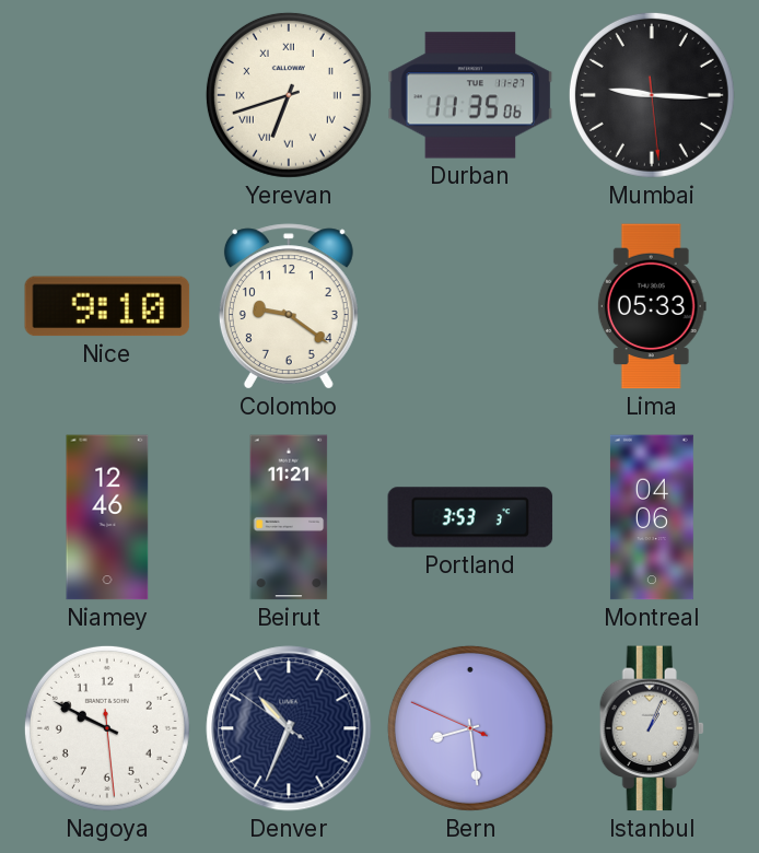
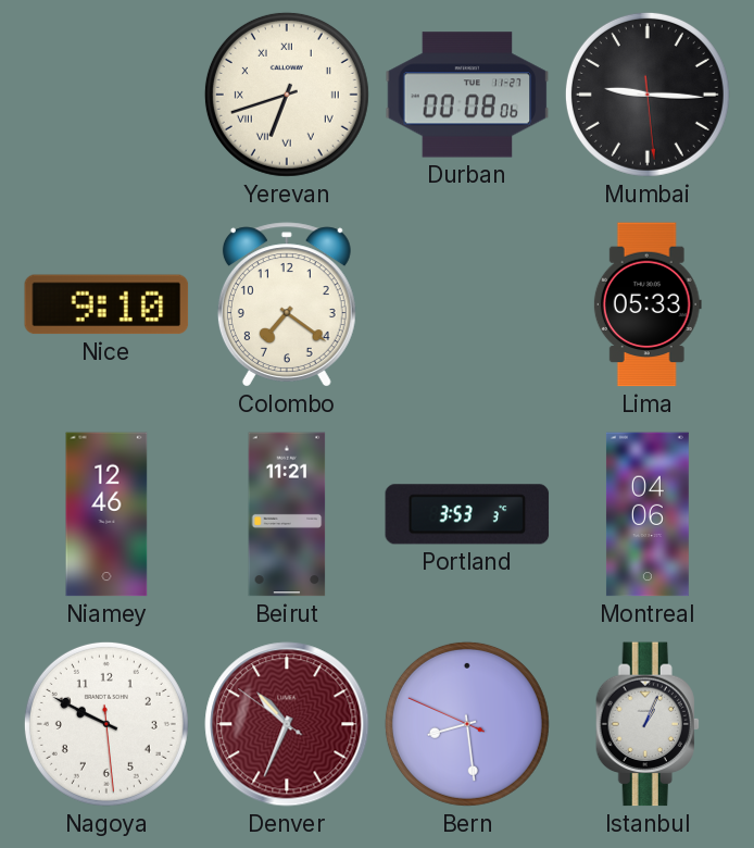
Durban: 11:35 -> 00:08 (467, 95)
Colombo: 9:21 -> 7:21 (287, 304)
Denver dial: navy -> burgundy (287, 724)
